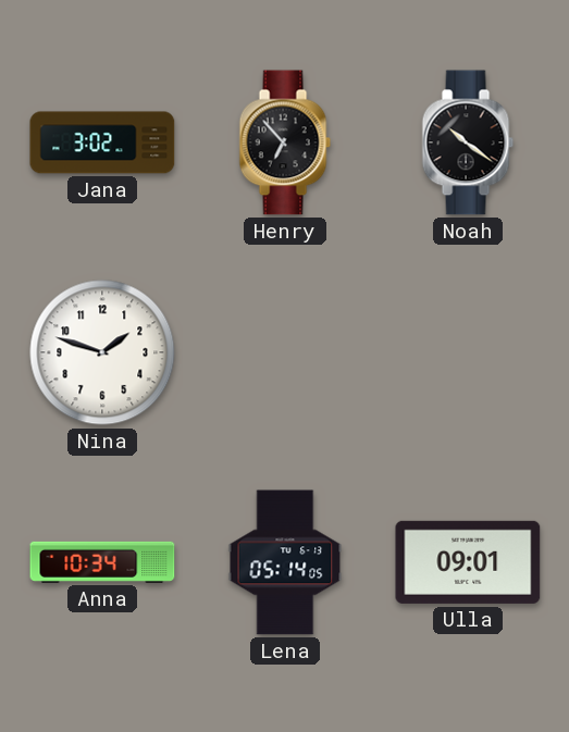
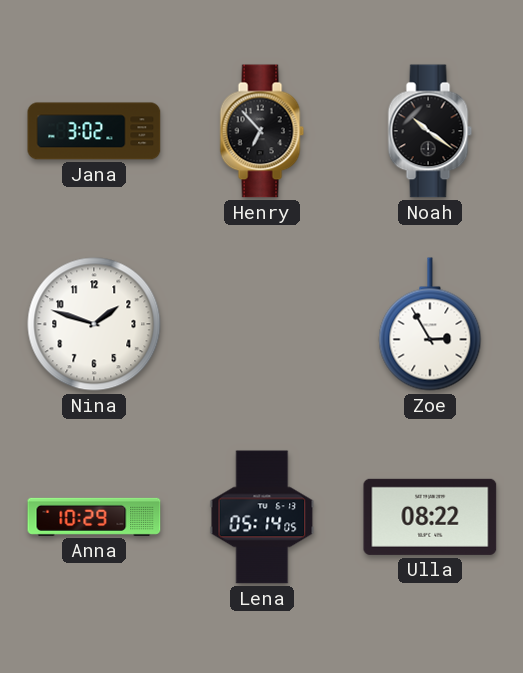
Zoe: none -> 2:55 (430, 324)
Anna: 10:34 -> 10:29 (94, 517)
Ulla: 09:01 -> 08:22 (430, 517)
